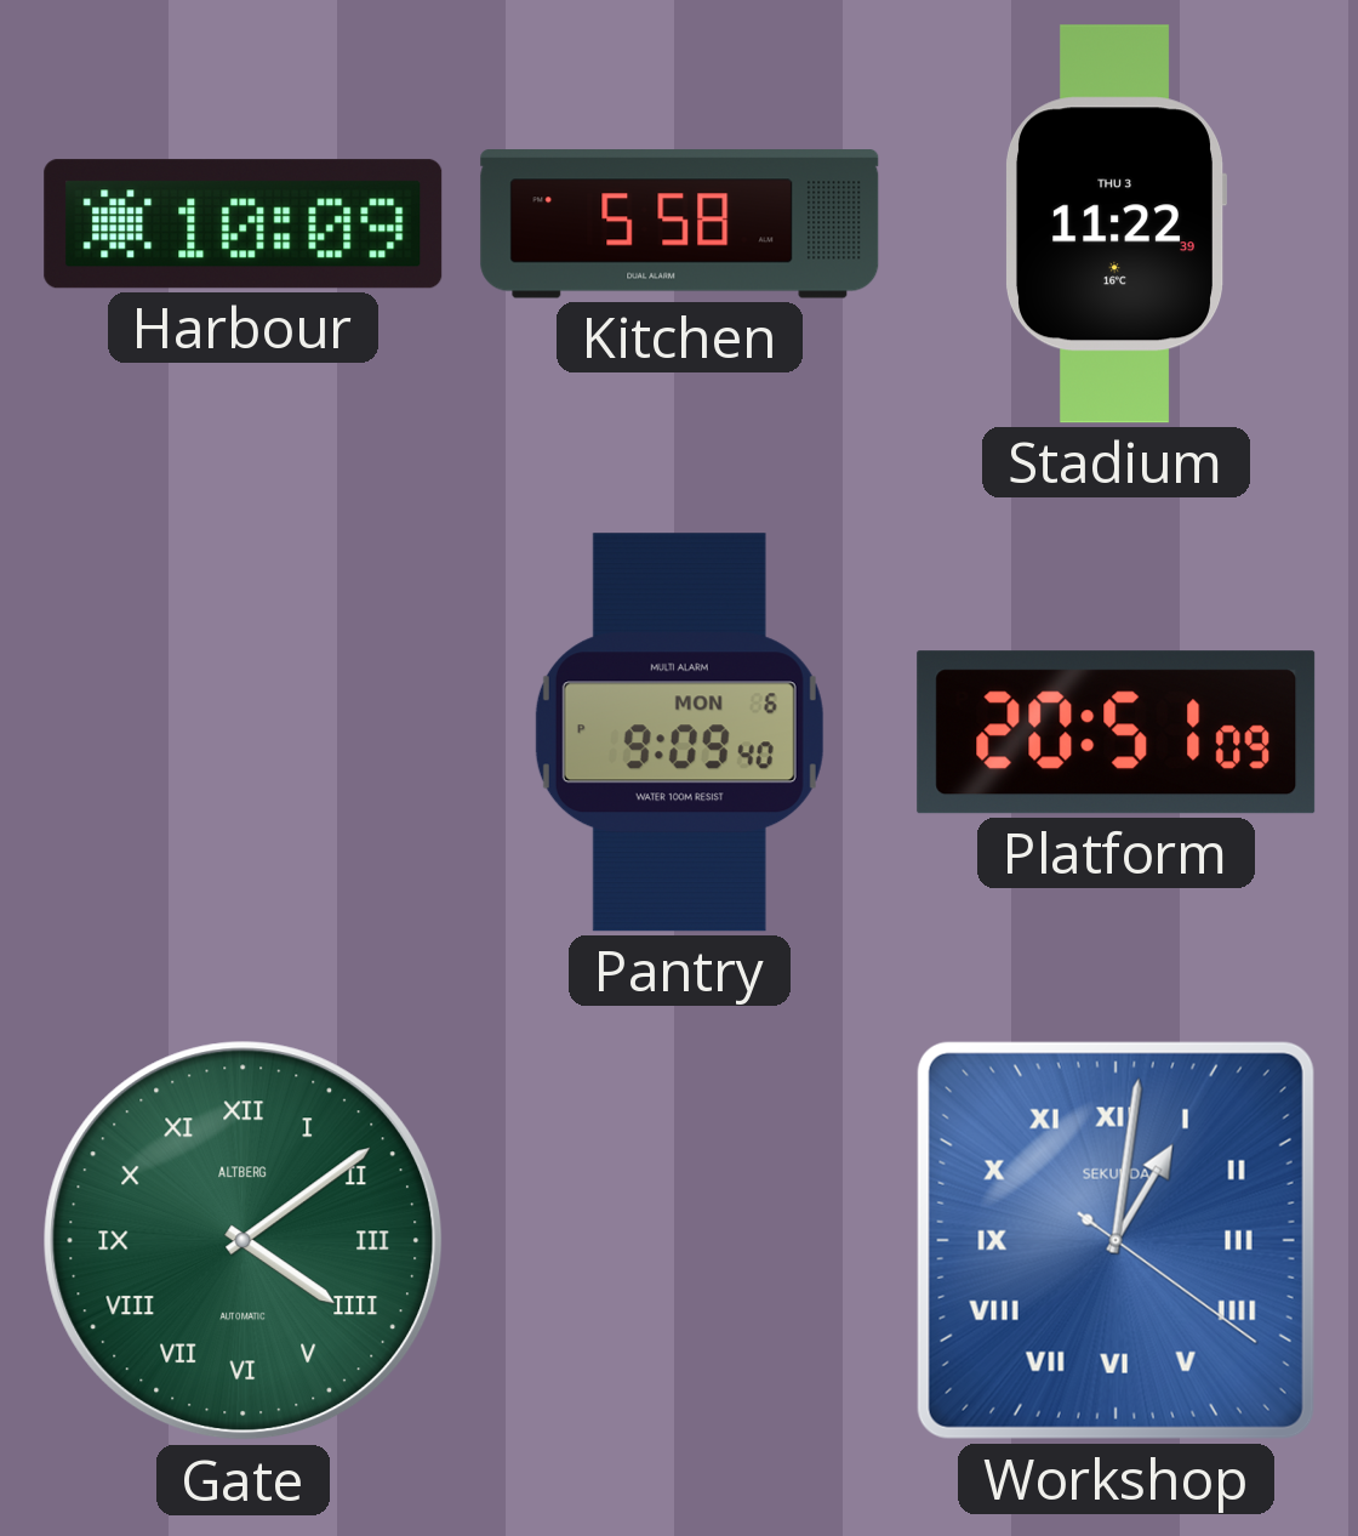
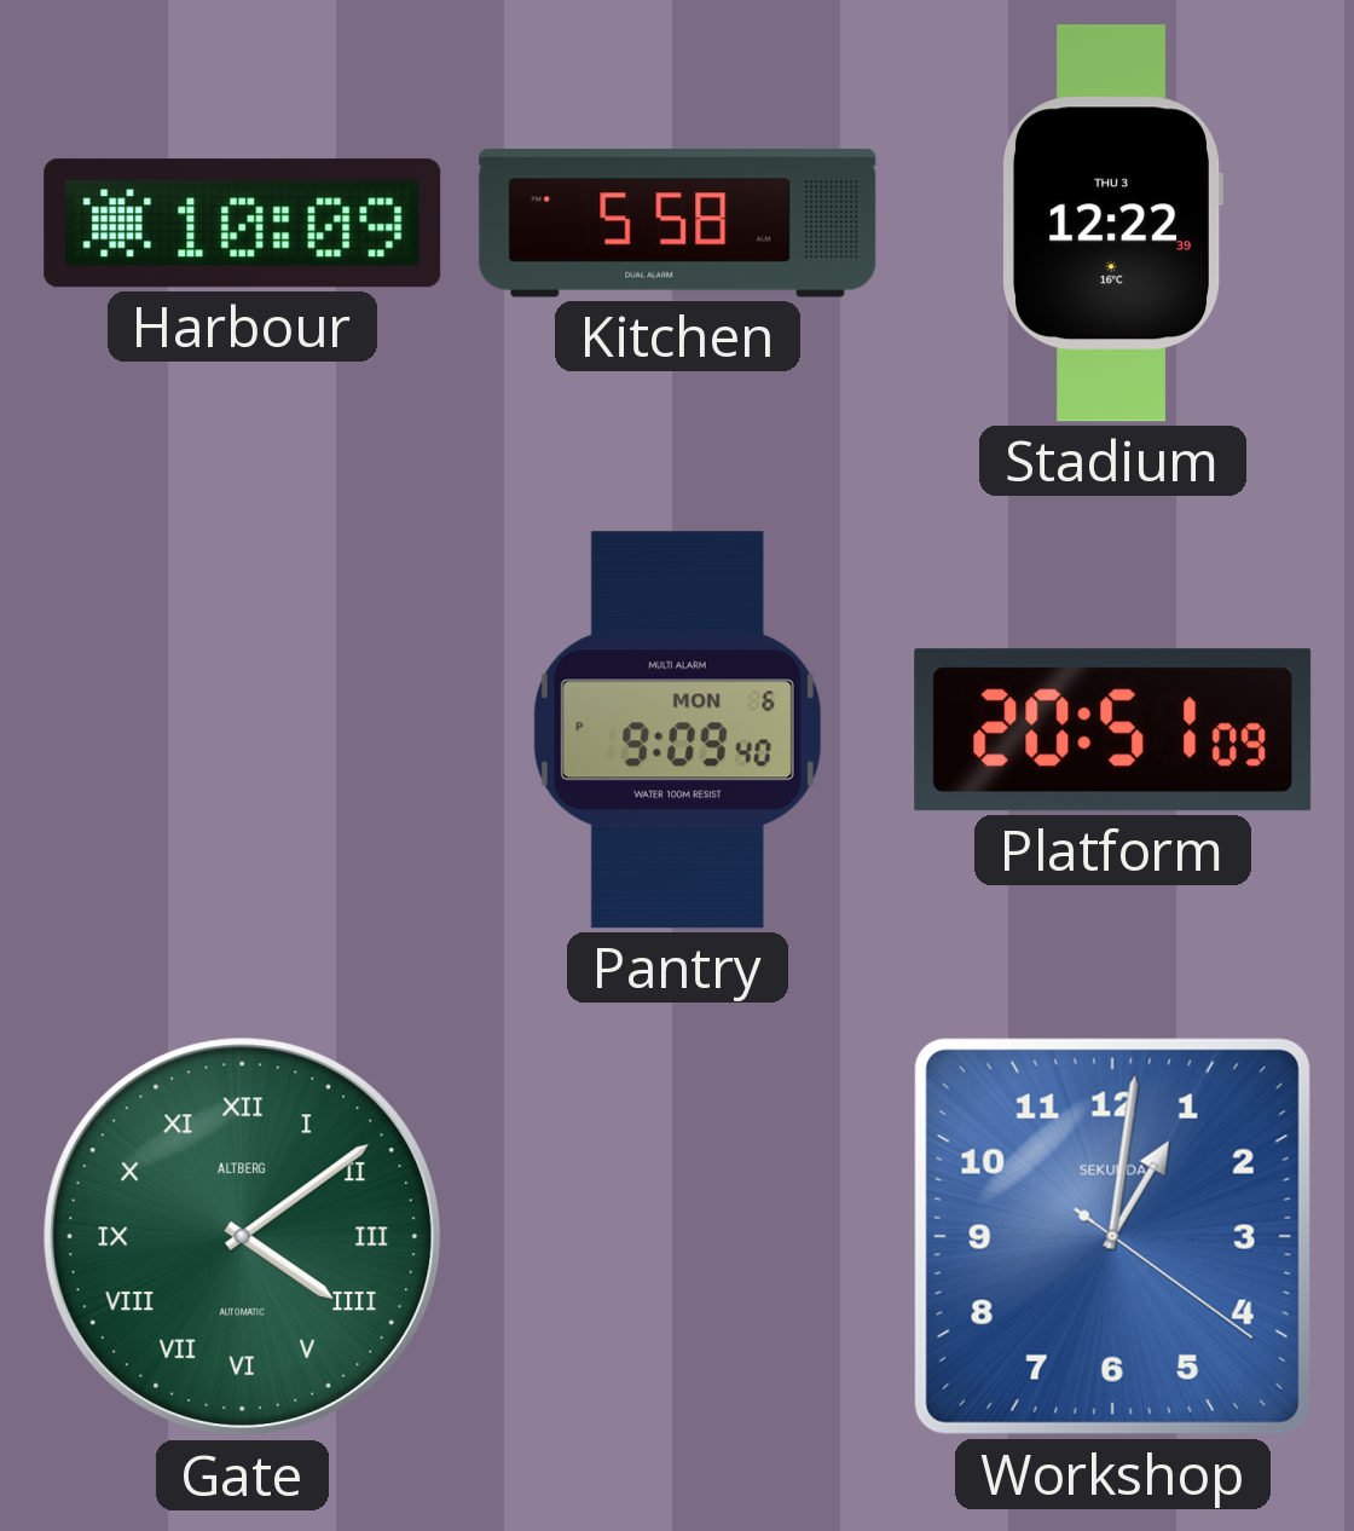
Stadium: 11:22 -> 12:22 (1112, 224)
Workshop numerals: Roman -> Arabic (1112, 1236)
